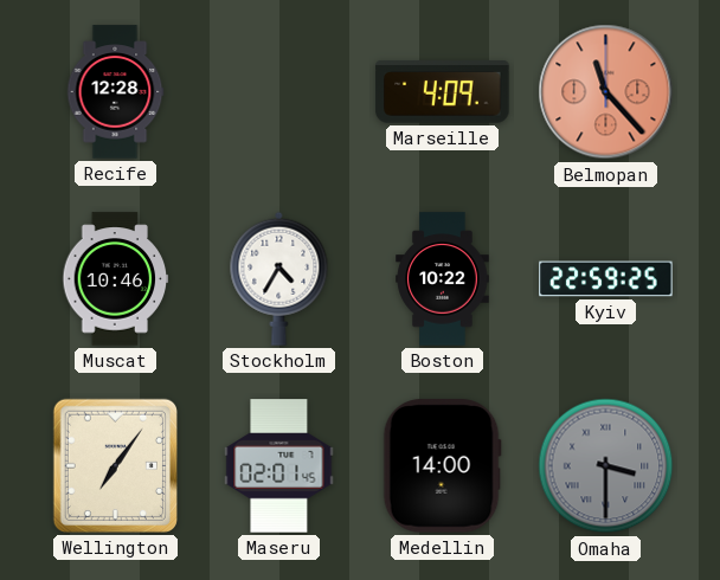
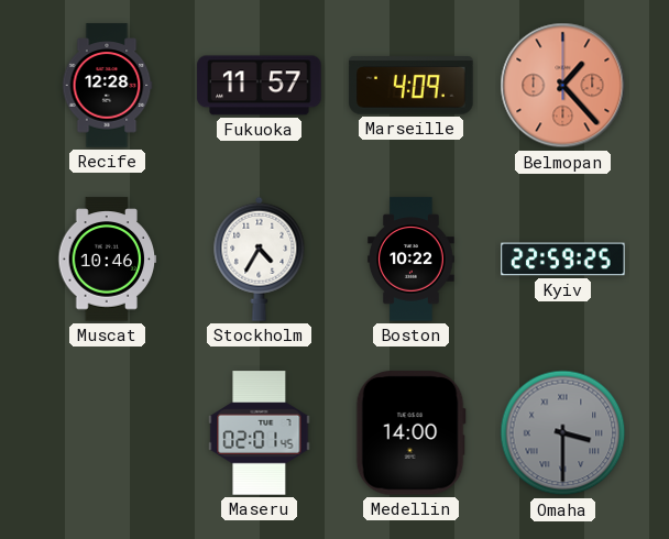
Fukuoka: none -> 11:57 (260, 86)
Belmopan: 11:23 -> 1:23 (563, 86)
Wellington: 7:06 -> none (115, 465)
